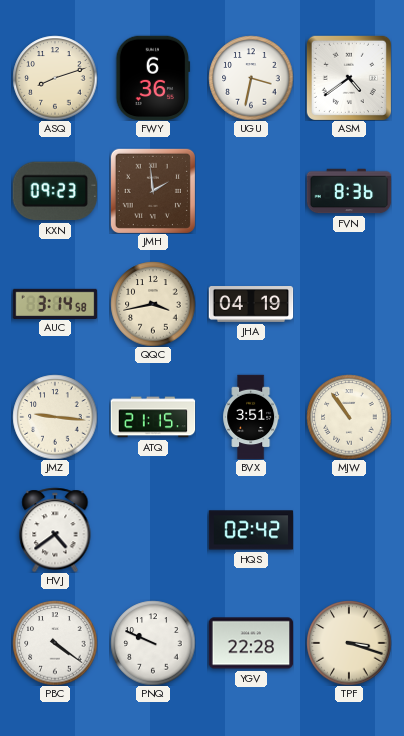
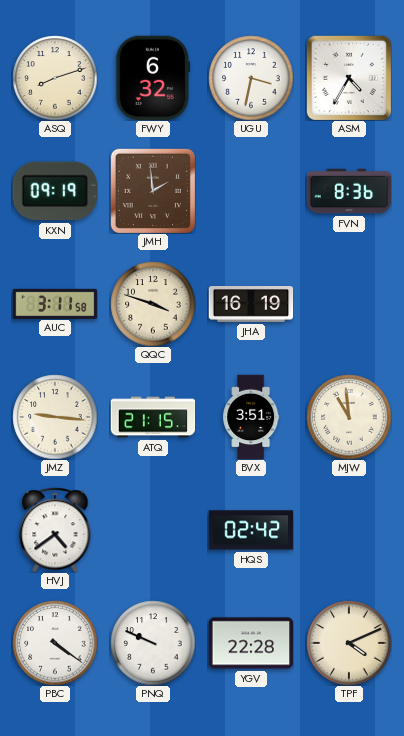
FWY: 6:36 -> 6:32 (153, 78)
ASM: 4:39 -> 4:35 (349, 78)
KXN: 09:23 -> 09:19 (54, 191)
AUC: 3:14 -> 3:11 (55, 303)
QQC: 3:43 -> 3:48 (153, 304)
JHA: 04:19 -> 16:19 (251, 305)
MJW: 10:54 -> 10:59 (349, 417)
TPF: 3:18 -> 4:11 (349, 643)
